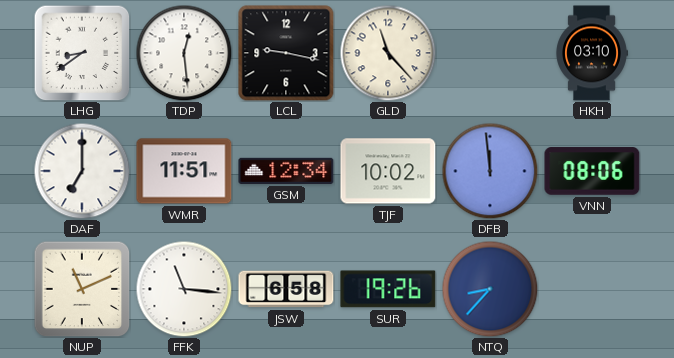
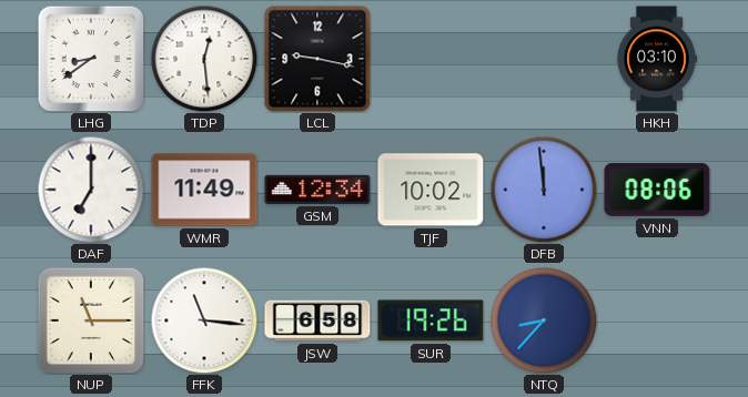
GLD: 11:23 -> none (388, 53)
WMR: 11:51 -> 11:49 (204, 190)
NUP: 11:11 -> 11:15 (91, 320)
